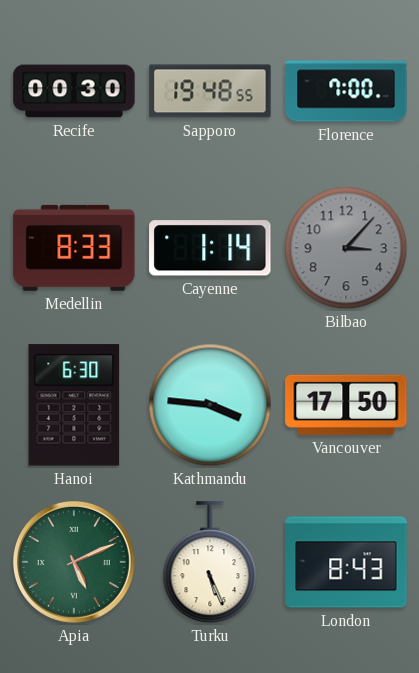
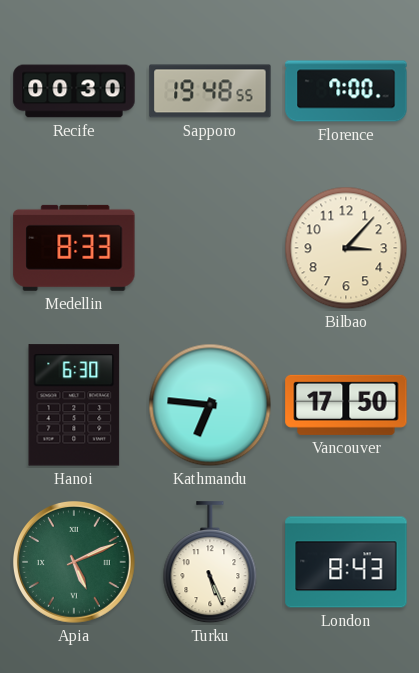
Cayenne: 1:14 -> none (210, 248)
Bilbao dial: grey -> cream (346, 248)
Kathmandu: 3:46 -> 6:46 (210, 405)
